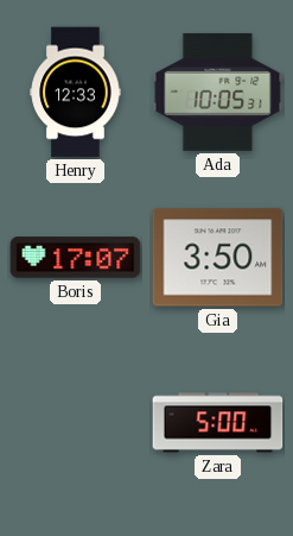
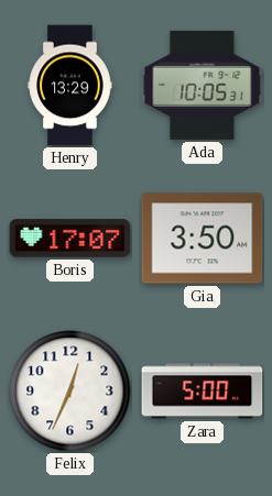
Henry: 12:33 -> 13:29 (70, 86)
Felix: none -> 12:34 (70, 392)
